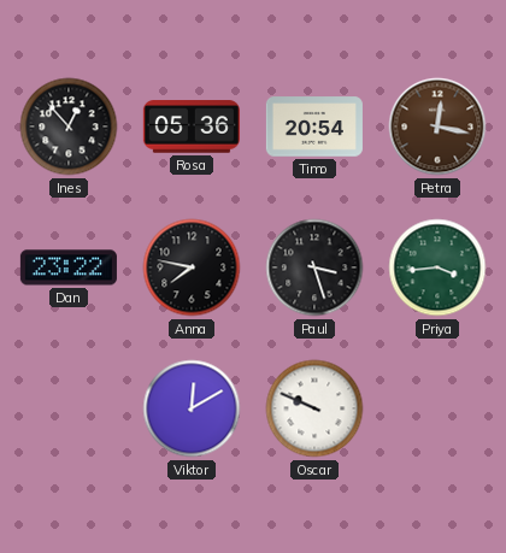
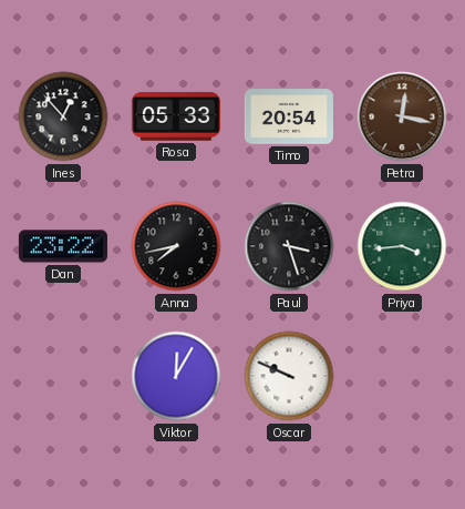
Rosa: 05:36 -> 05:33 (176, 116)
Anna: 7:47 -> 7:43 (176, 246)
Viktor: 12:10 -> 12:05 (176, 376)
